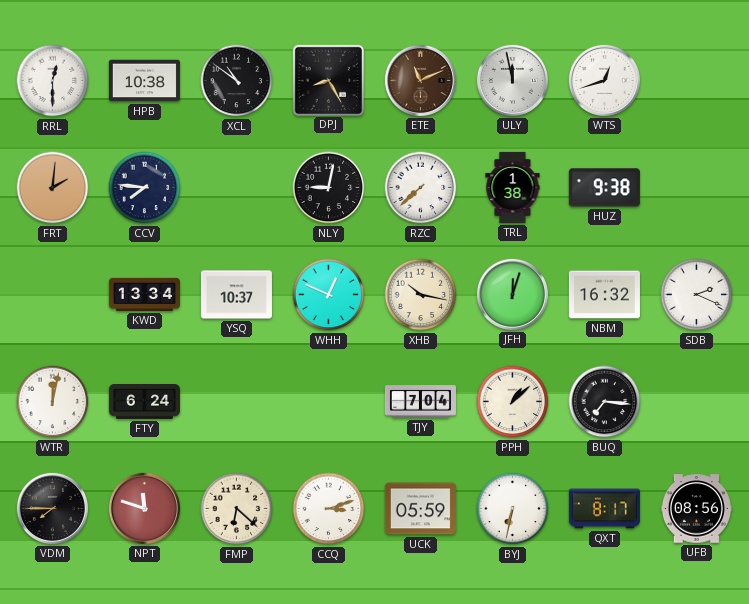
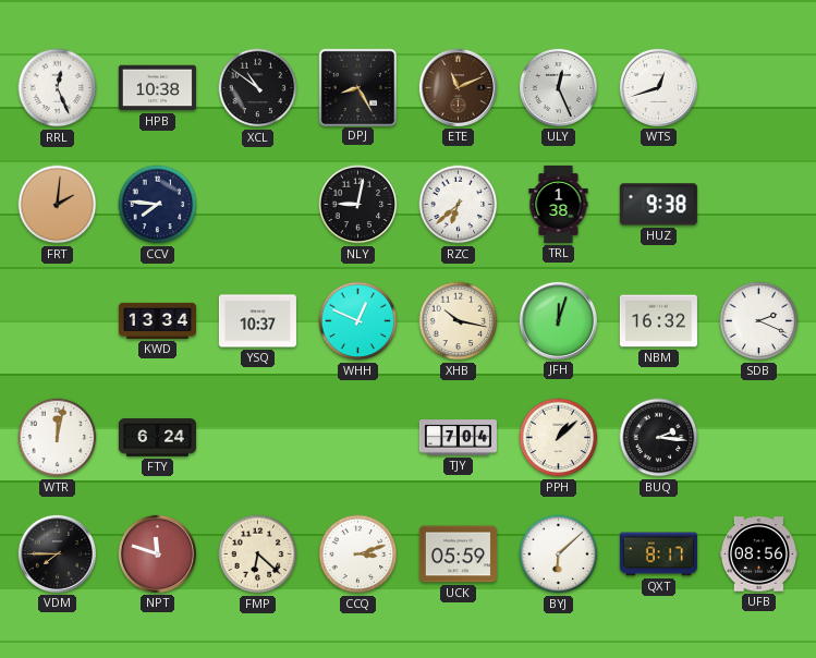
RRL: 12:30 -> 12:26 (58, 88)
ULY: 11:58 -> 12:26 (558, 87)
RZC: 7:38 -> 6:38 (459, 205)
BUQ: 7:16 -> 2:16 (659, 438)
BYJ: 6:32 -> 6:08 (559, 555)
